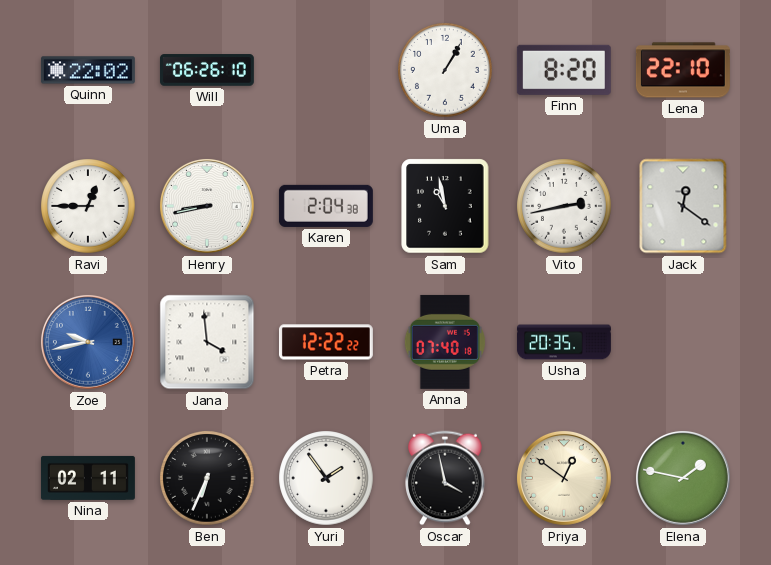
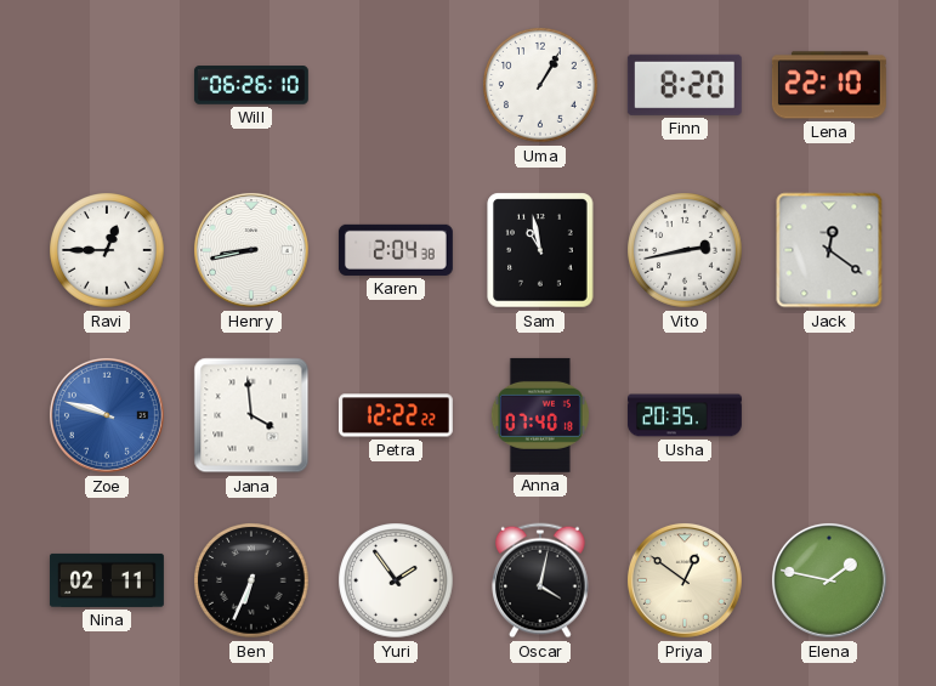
Quinn: 22:02 -> none (88, 70)
Zoe: 9:43 -> 9:48 (107, 415)
Oscar: 3:58 -> 4:02 (540, 580)
